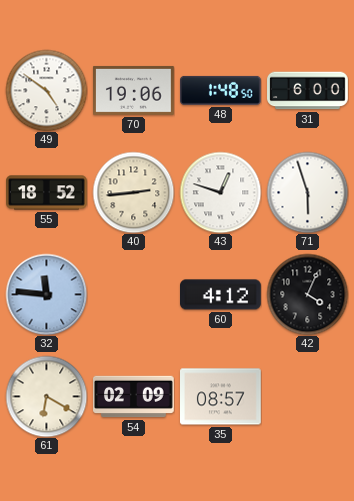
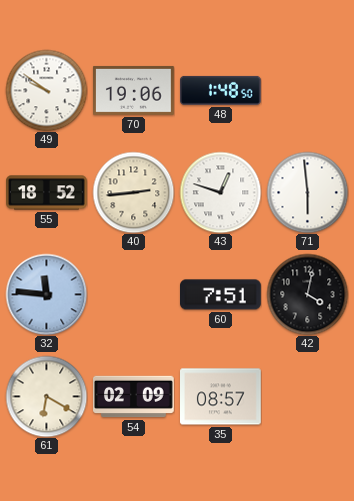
49: 4:51 -> 9:51 (46, 90)
31: 6:00 -> none (308, 91)
71: 5:57 -> 5:59 (307, 192)
60: 4:12 -> 7:51 (221, 295)
42: 4:04 -> 4:02 (307, 294)
